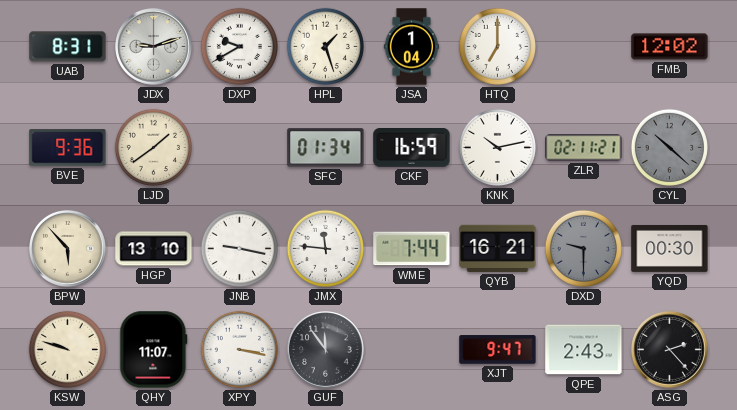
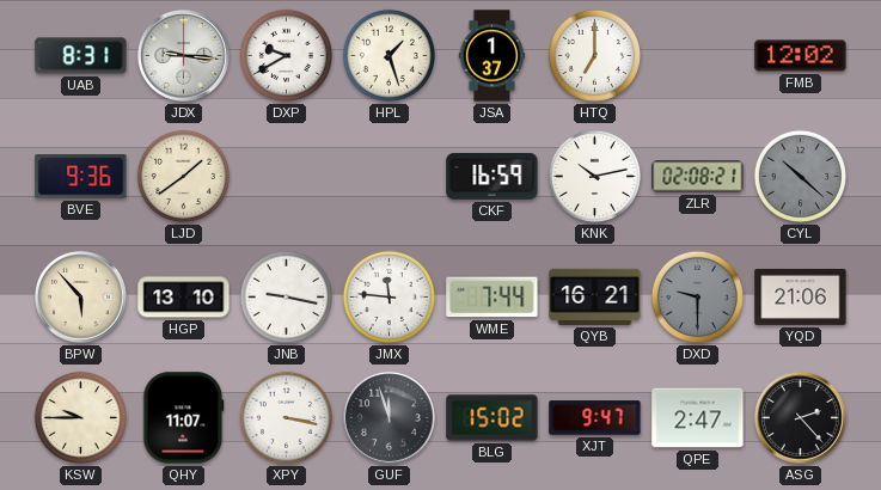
JDX: 9:12 -> 9:16 (184, 56)
JSA: 1:04 -> 1:37 (492, 56)
SFC: 01:34 -> none (326, 148)
ZLR: 02:11 -> 02:08 (698, 177)
YQD: 00:30 -> 21:06 (801, 296)
KSW: 9:48 -> 9:45 (80, 417)
GUF: 11:54 -> 11:57 (390, 418)
BLG: none -> 15:02 (492, 418)
QPE: 2:43 -> 2:47 (698, 418)
